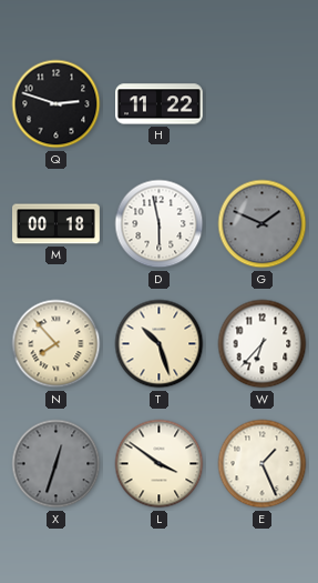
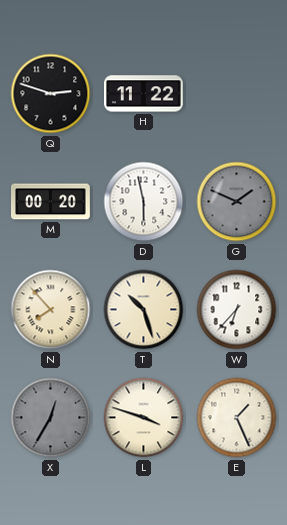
M: 00:18 -> 00:20 (51, 202)
X: 12:33 -> 12:35 (51, 418)
L: 3:51 -> 3:48 (144, 418)
